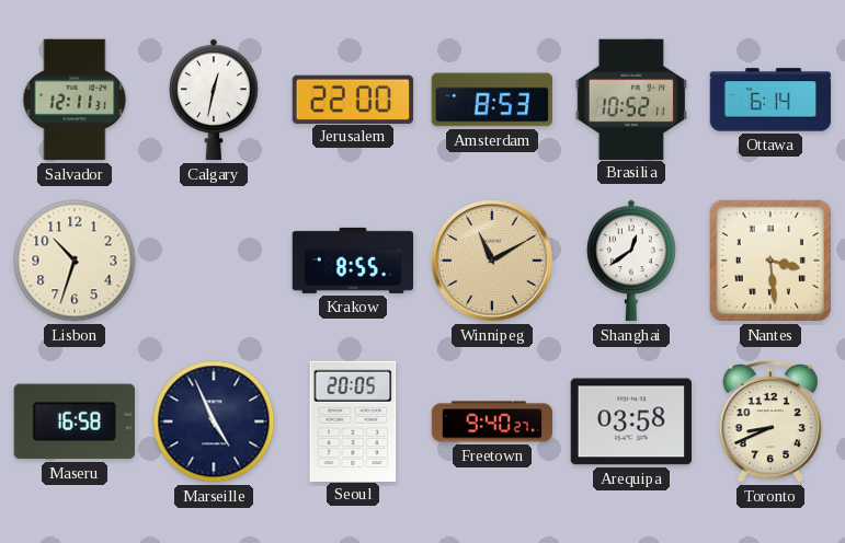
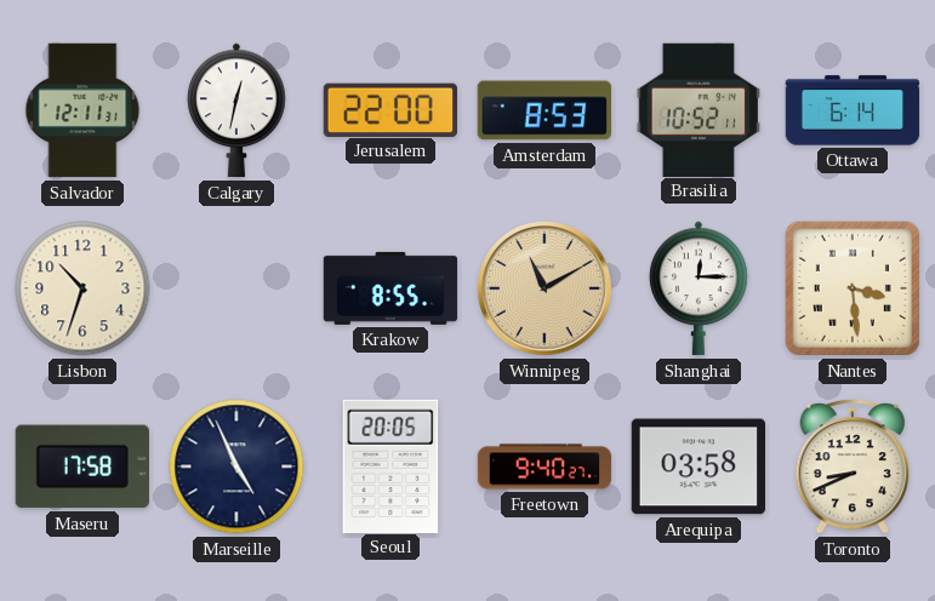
Shanghai: 12:39 -> 12:15 (699, 288)
Maseru: 16:58 -> 17:58 (82, 467)
